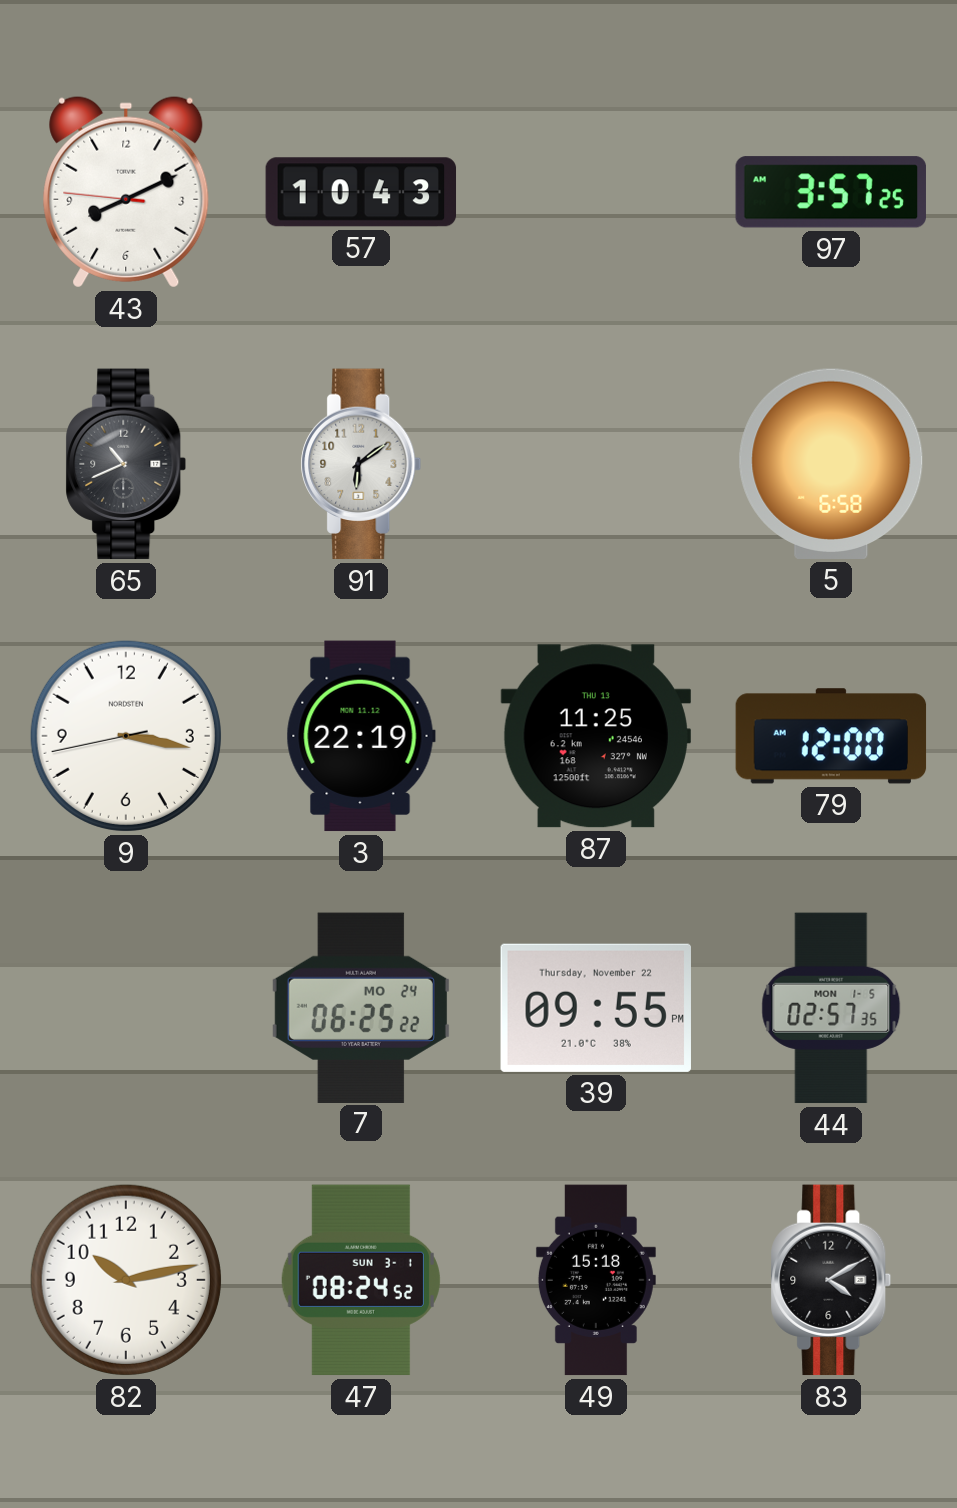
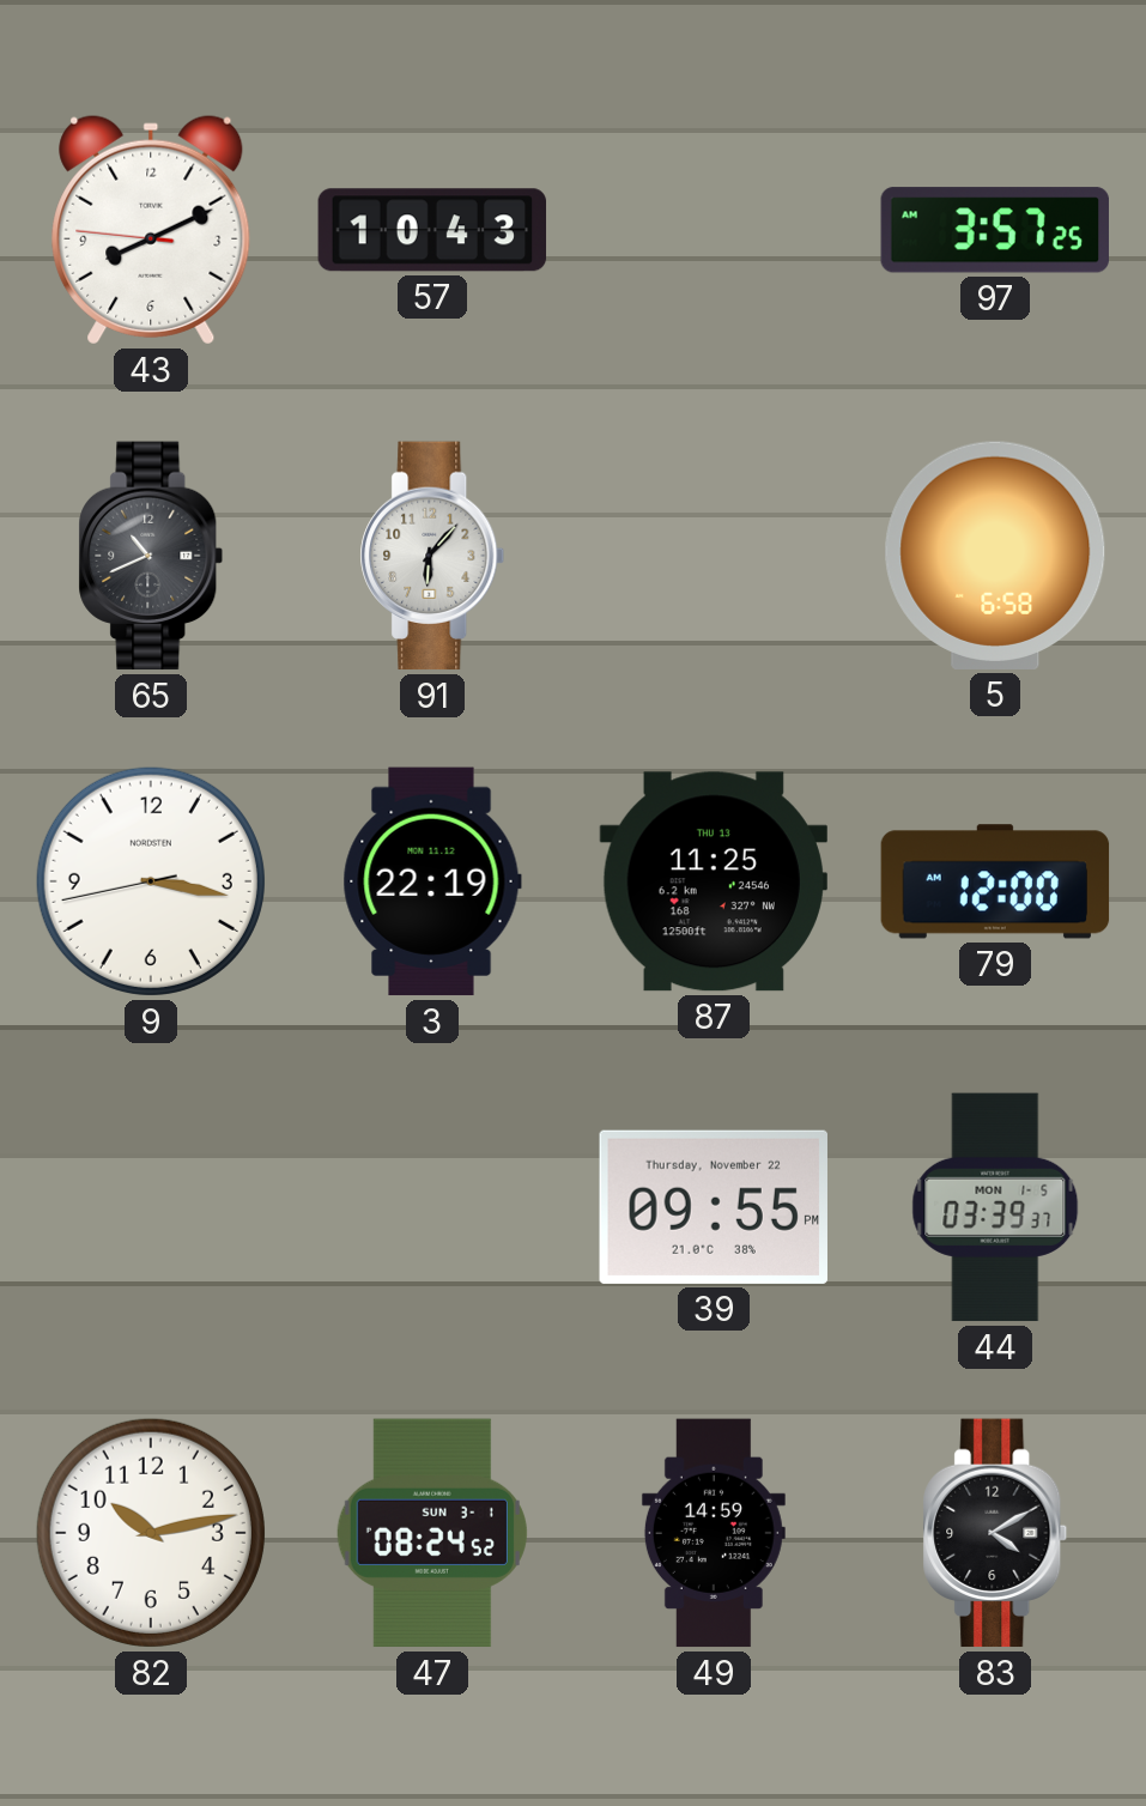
91: 6:09 -> 6:07 (432, 556)
7: 06:25 -> none (361, 1007)
44: 02:57 -> 03:39 (995, 1207)
49: 15:18 -> 14:59 (714, 1533)
